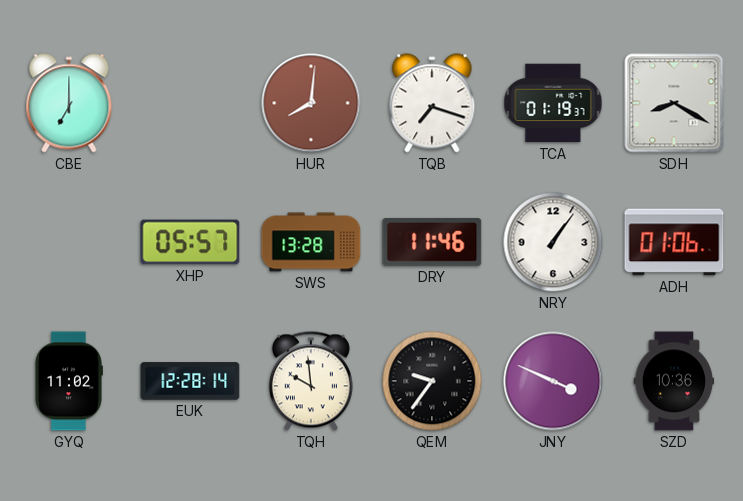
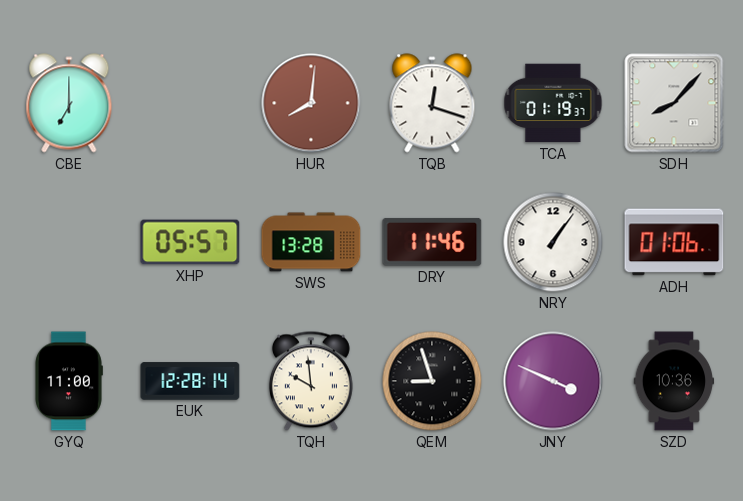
TQB: 7:18 -> 12:18 (432, 103)
SDH: 8:20 -> 8:07 (674, 103)
GYQ: 11:02 -> 11:00 (69, 381)
QEM: 9:36 -> 8:57 (432, 381)
